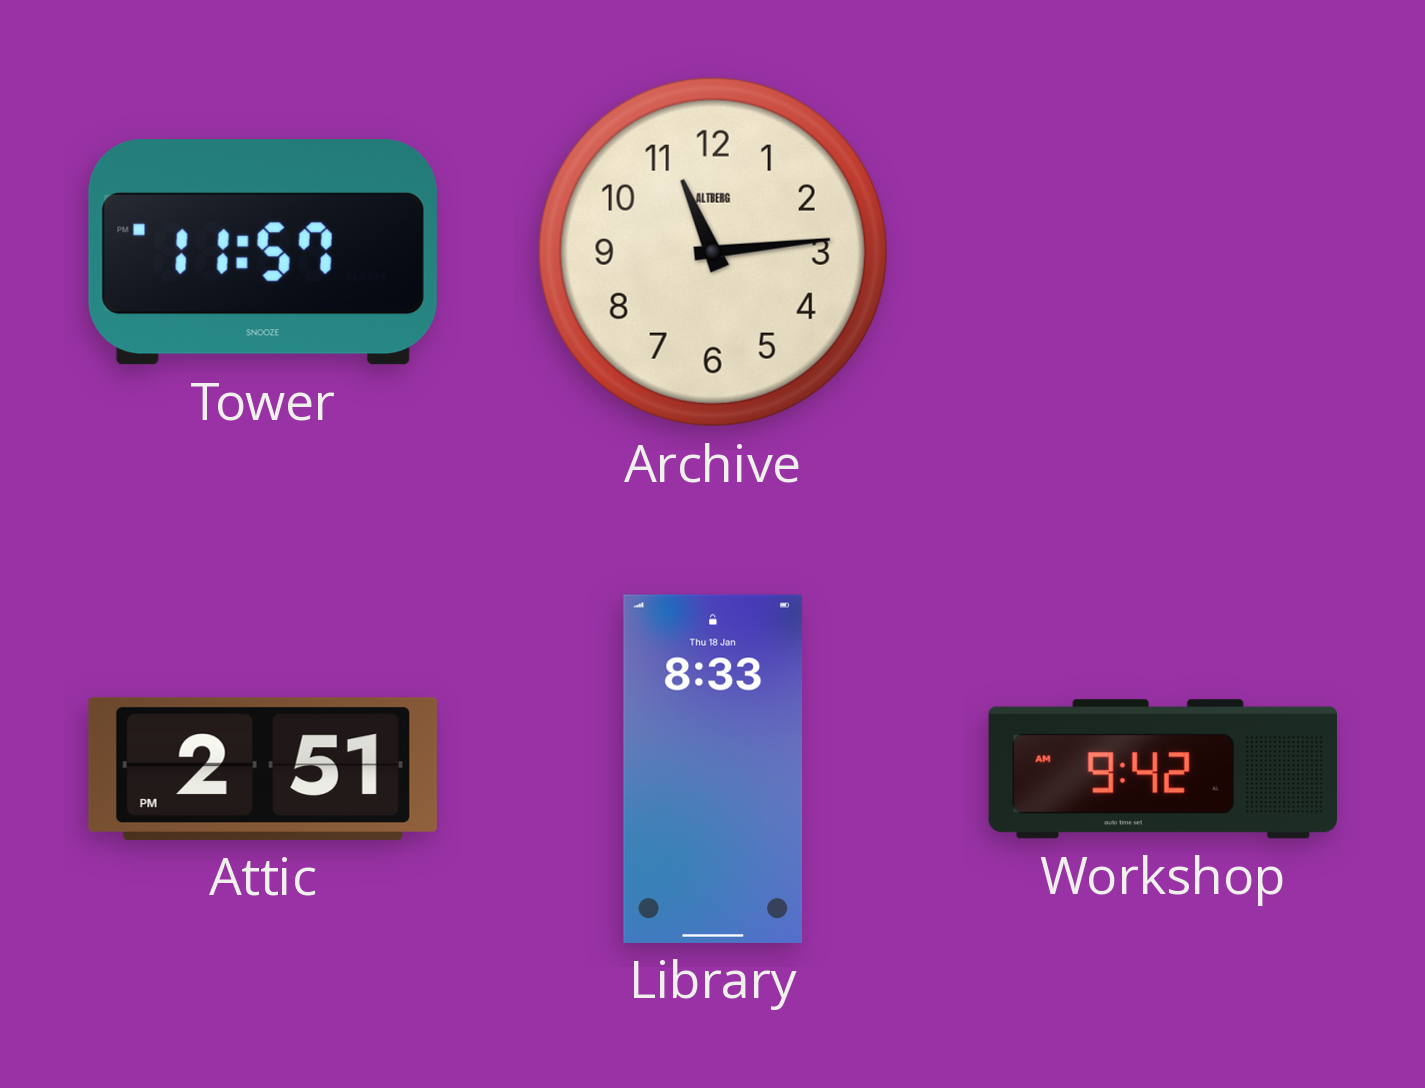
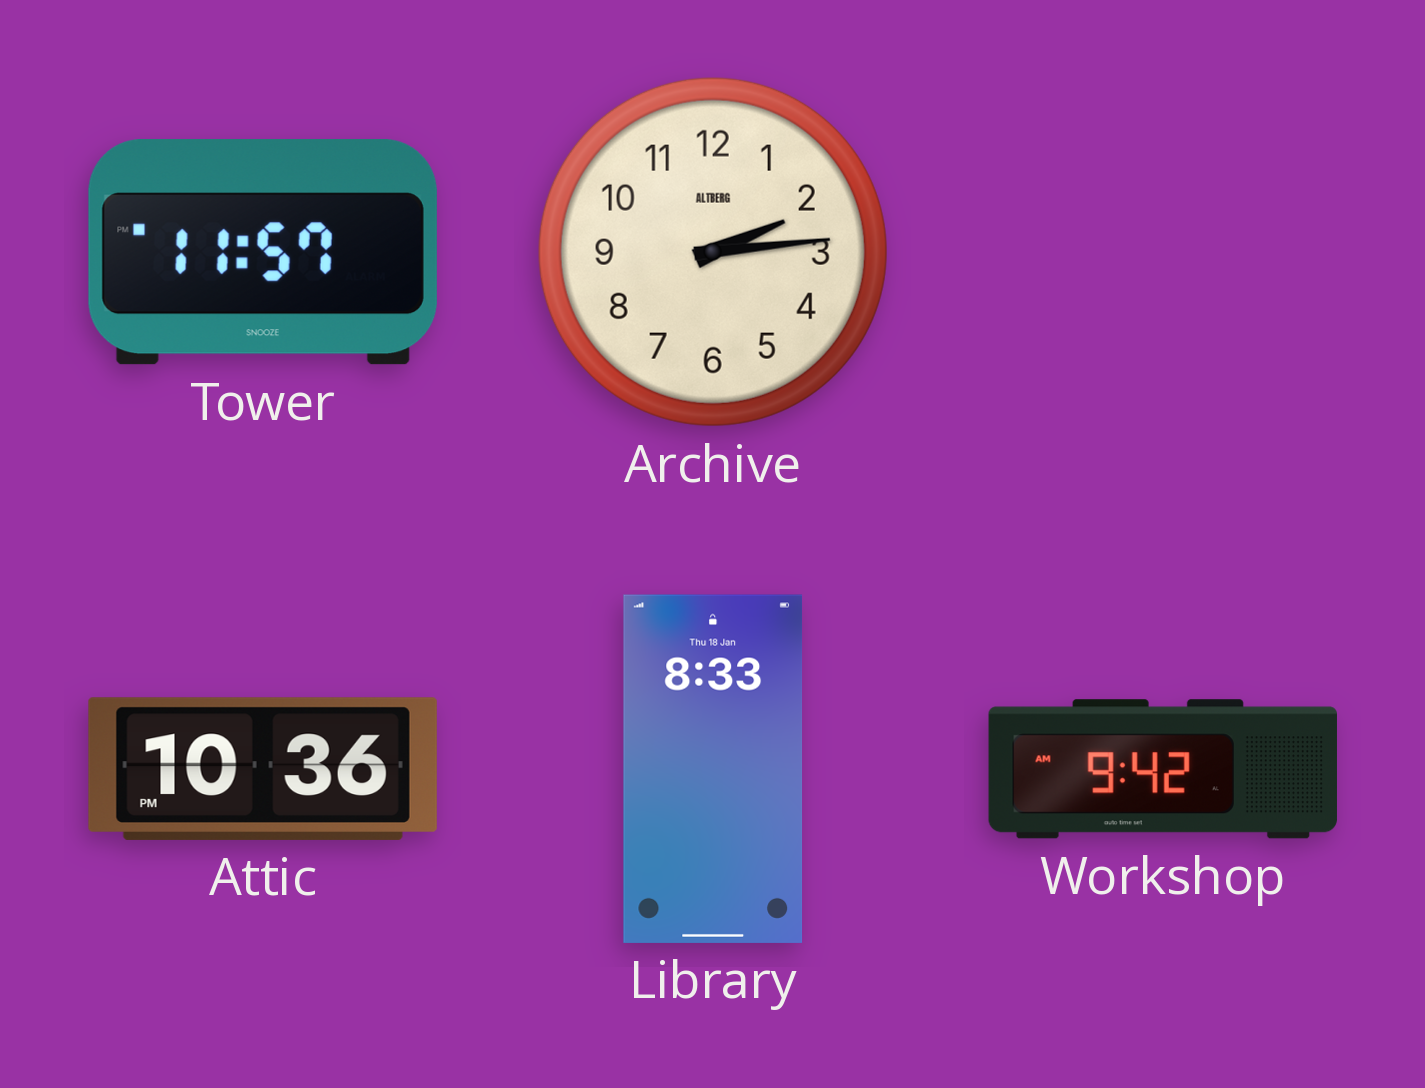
Archive: 11:14 -> 2:14 (713, 252)
Attic: 2:51 -> 10:36 (263, 769)
